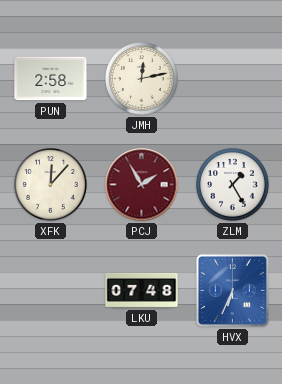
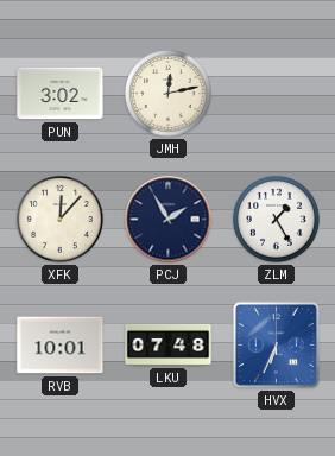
PUN: 2:58 -> 3:02 (61, 94)
PCJ dial: burgundy -> navy (169, 220)
RVB: none -> 10:01 (61, 346)
